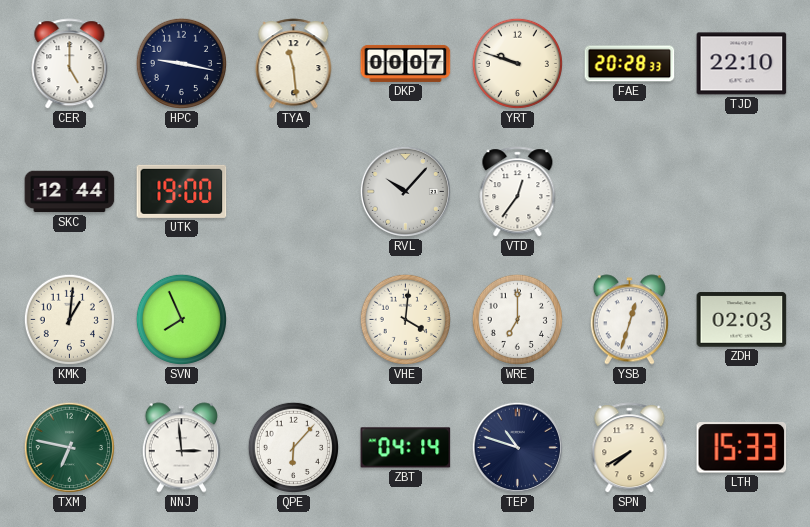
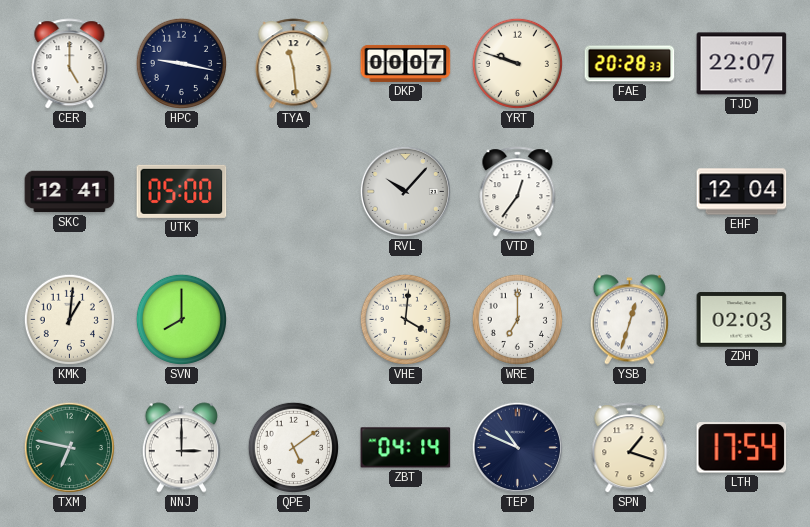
TJD: 22:10 -> 22:07 (742, 64)
SKC: 12:44 -> 12:41 (70, 192)
UTK: 19:00 -> 05:00 (182, 191)
EHF: none -> 12:04 (742, 192)
SVN: 7:56 -> 8:00 (181, 319)
NNJ: 2:59 -> 3:00 (181, 448)
QPE: 6:07 -> 5:09 (293, 447)
TEP: 10:48 -> 10:49 (517, 447)
SPN: 7:40 -> 1:18 (630, 448)
LTH: 15:33 -> 17:54 (742, 448)
